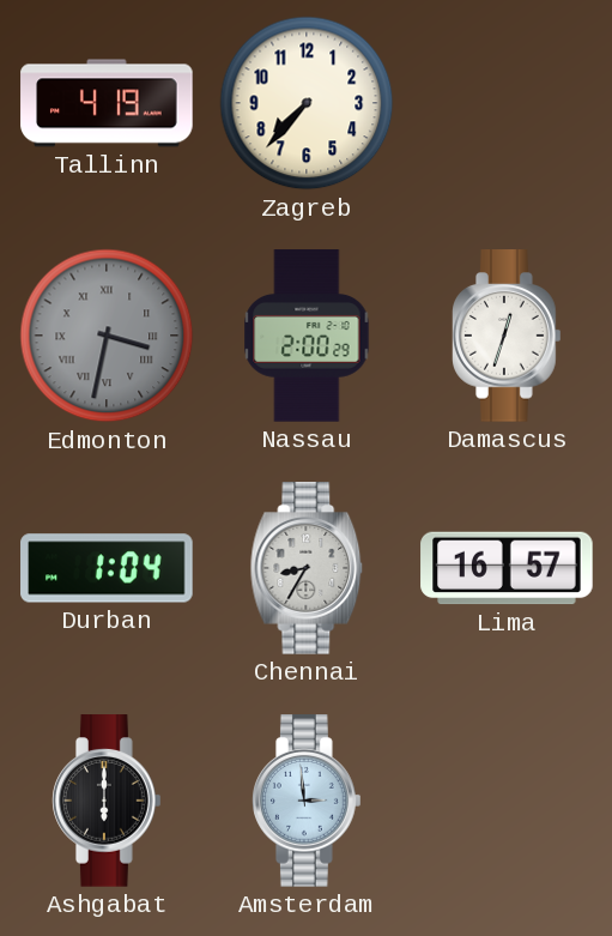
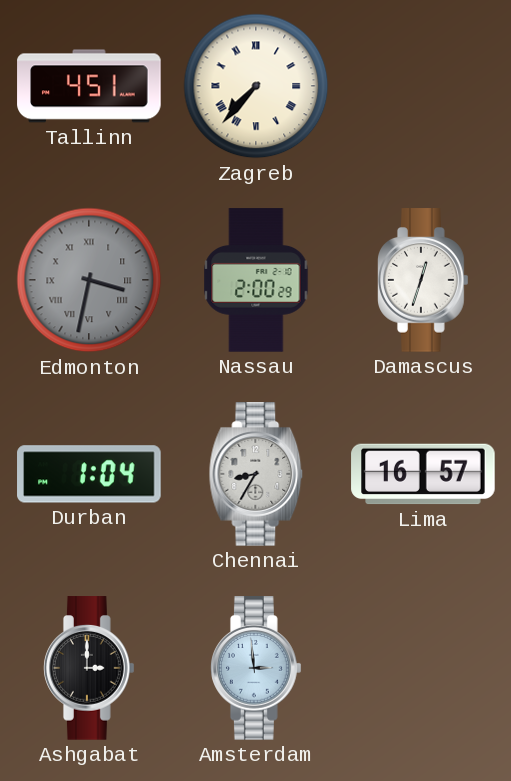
Tallinn: 4:19 -> 4:51 (89, 86)
Zagreb numerals: Arabic -> Roman (256, 86)
Ashgabat: 6:00 -> 3:00 (90, 668)
